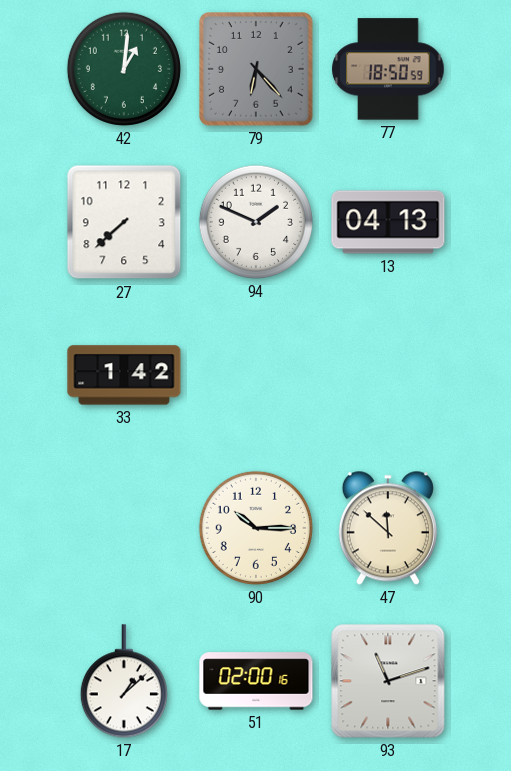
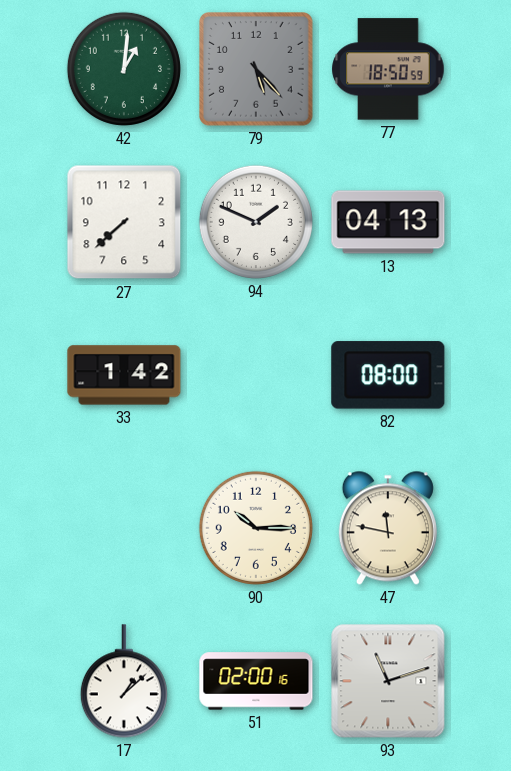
79: 6:23 -> 5:23 (257, 70)
82: none -> 08:00 (388, 375)
47: 11:52 -> 11:47 (388, 528)
